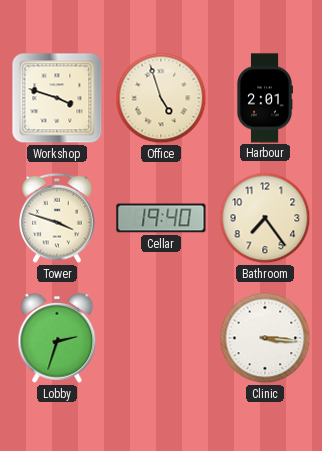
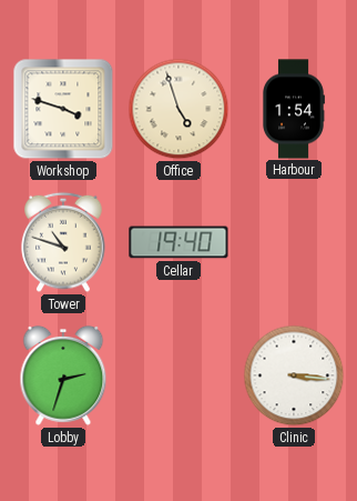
Harbour: 2:01 -> 1:54 (294, 109)
Tower: 3:48 -> 10:48 (63, 242)
Bathroom: 7:24 -> none (265, 218)
